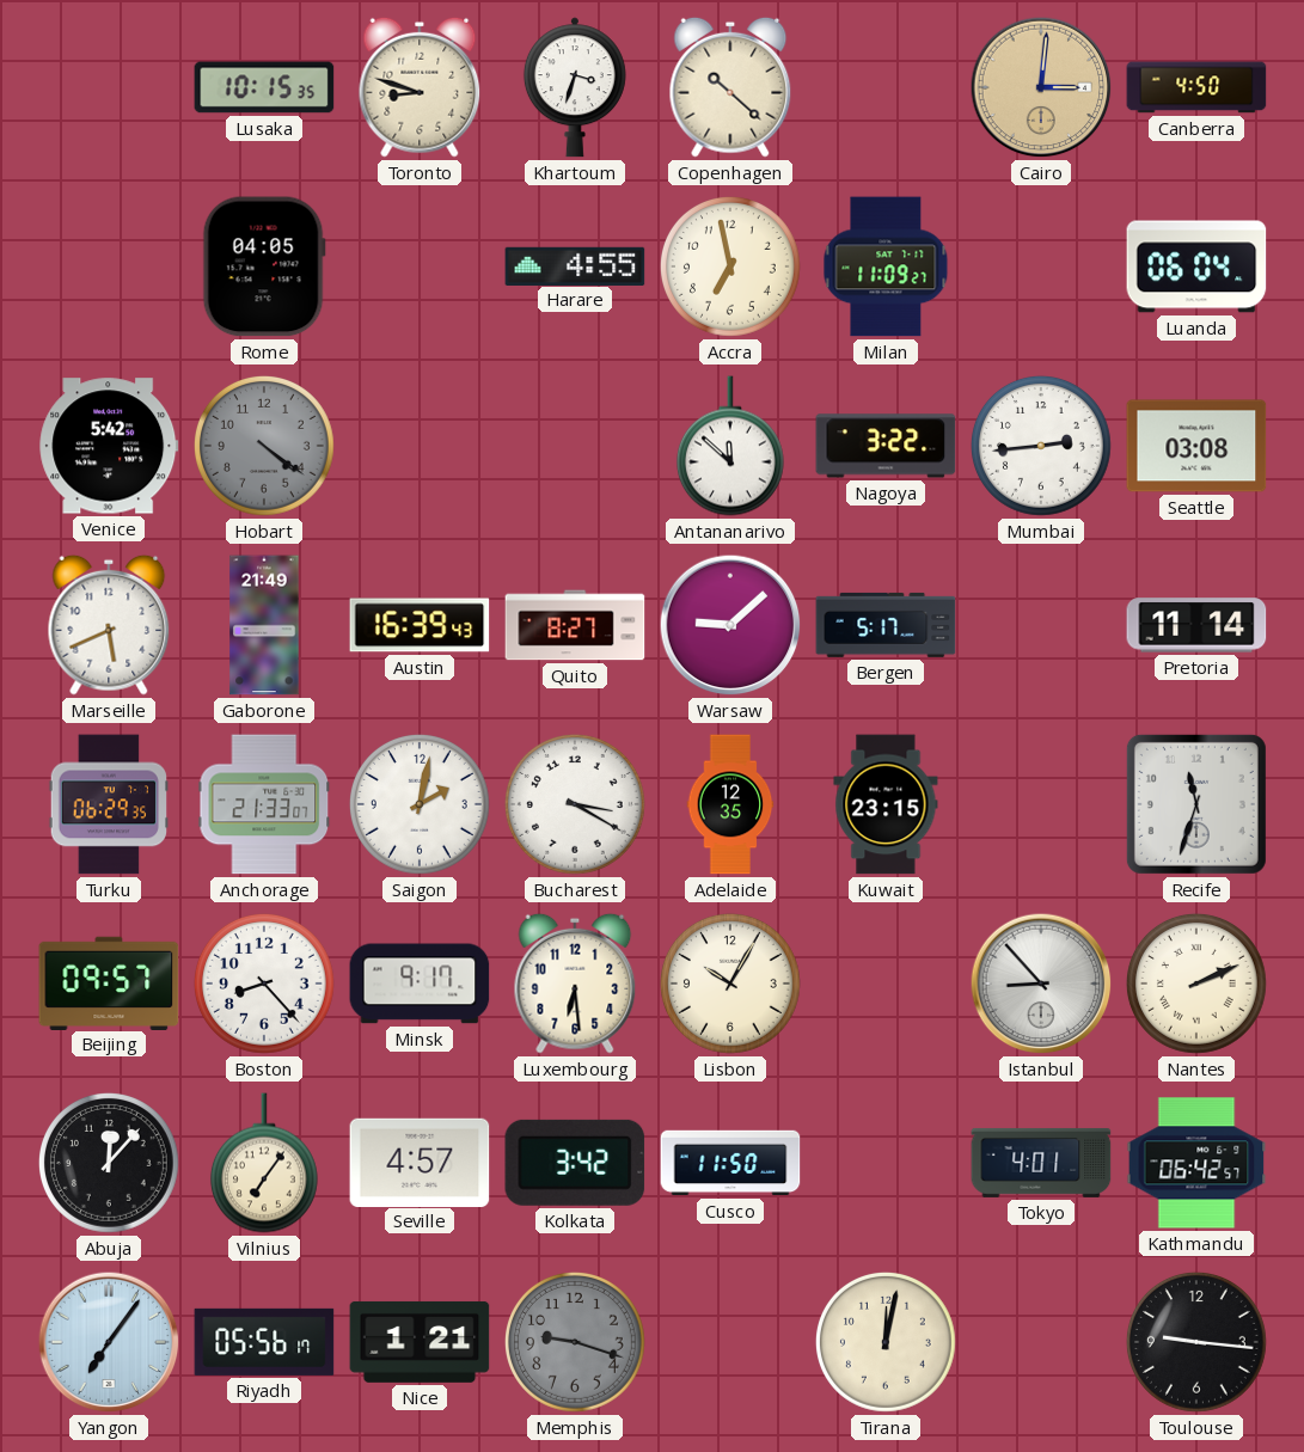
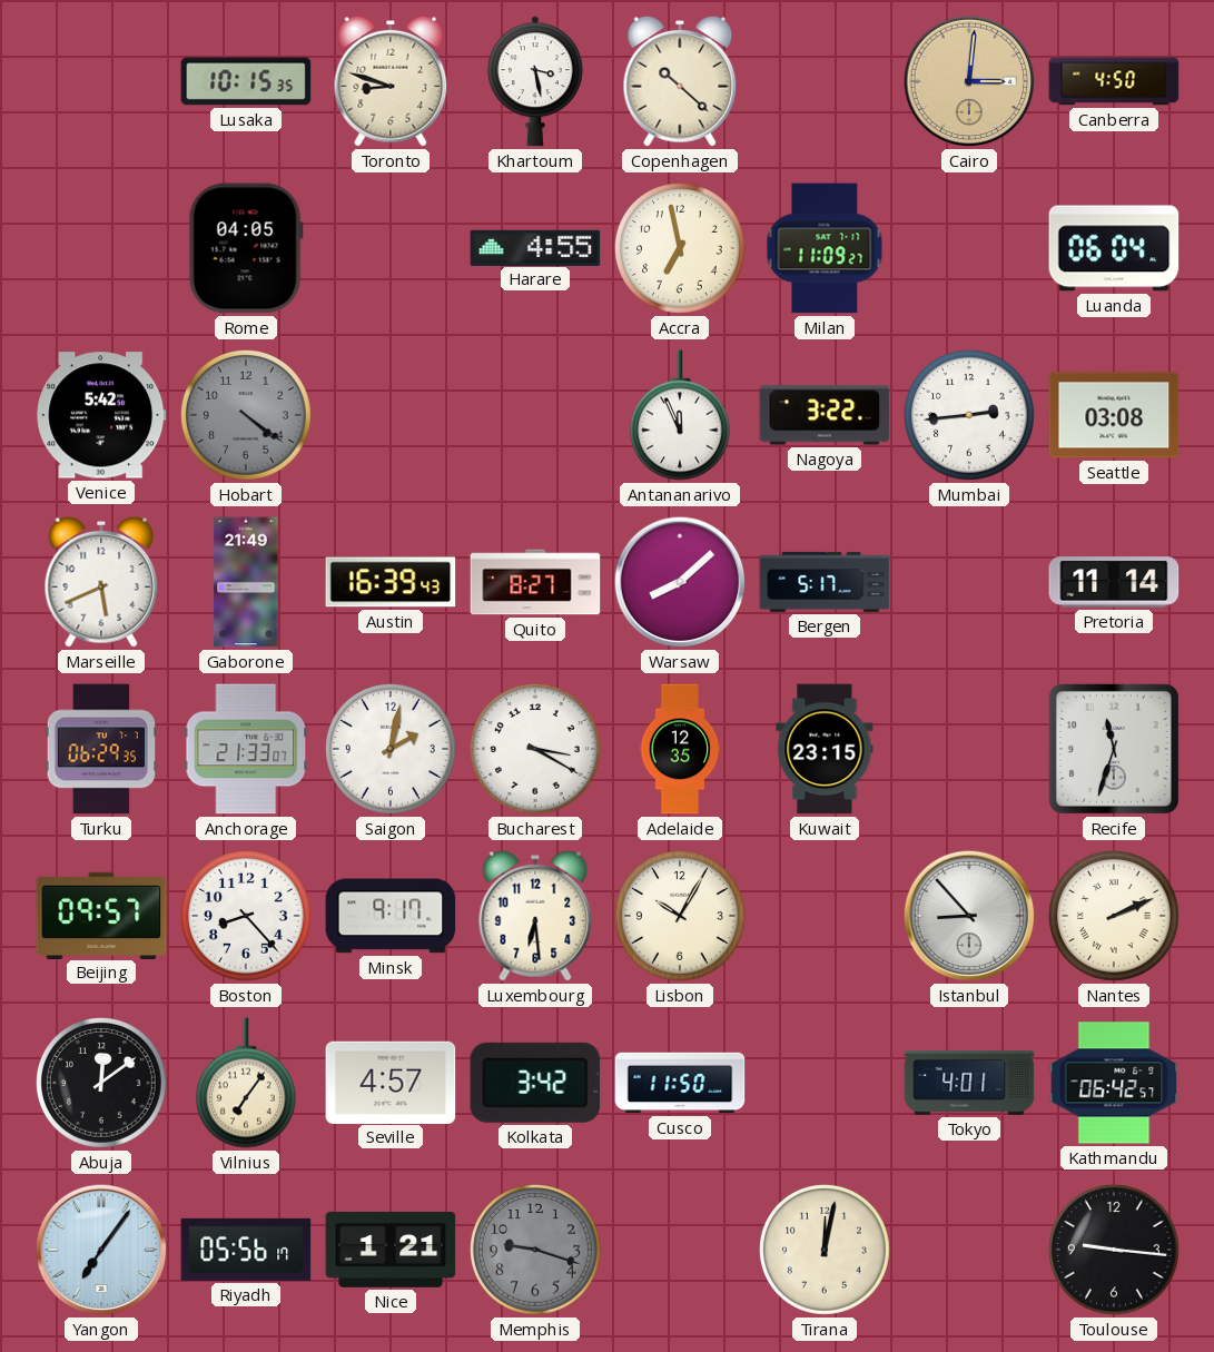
Khartoum: 3:33 -> 3:28 (535, 81)
Antananarivo: 11:52 -> 11:56 (680, 415)
Warsaw: 9:08 -> 8:08 (680, 582)
Abuja: 12:07 -> 12:09 (101, 1083)
